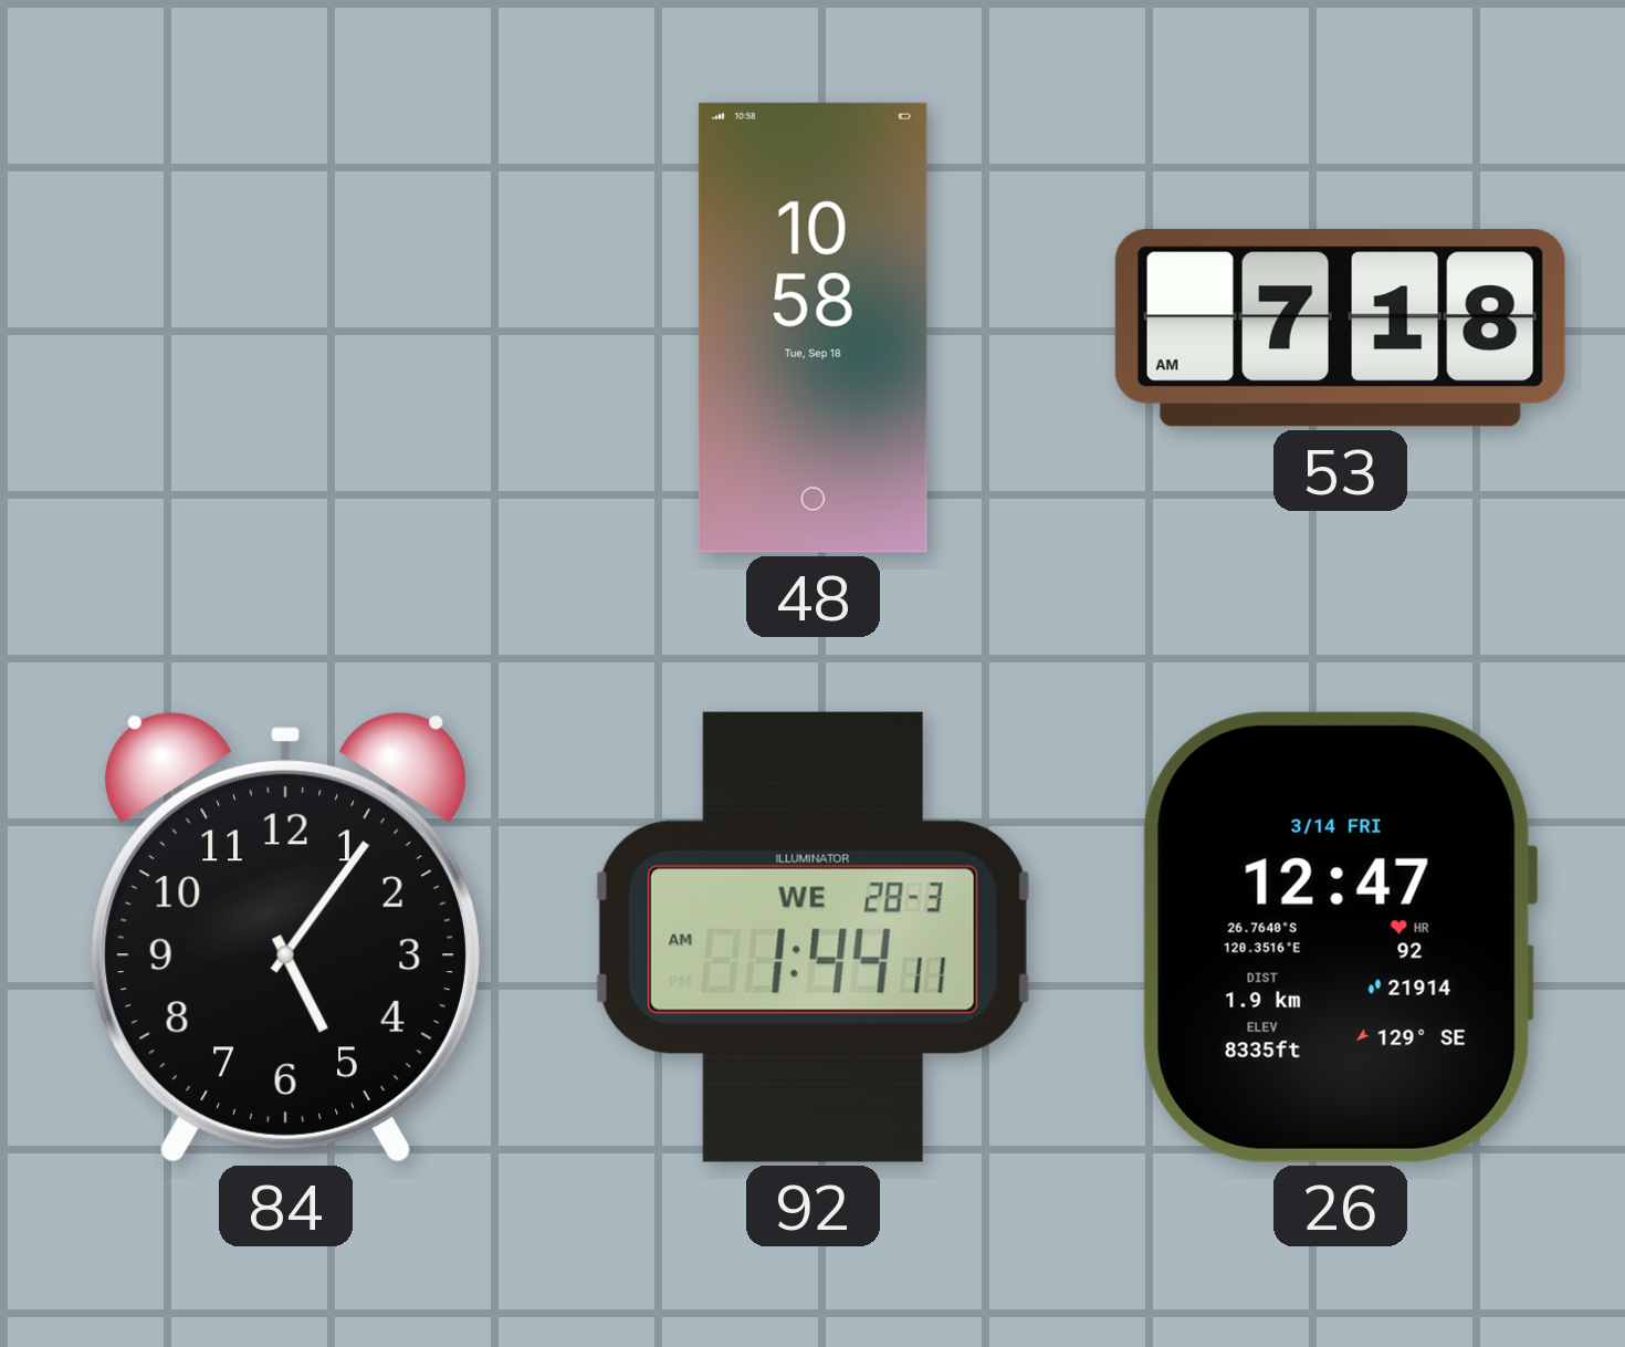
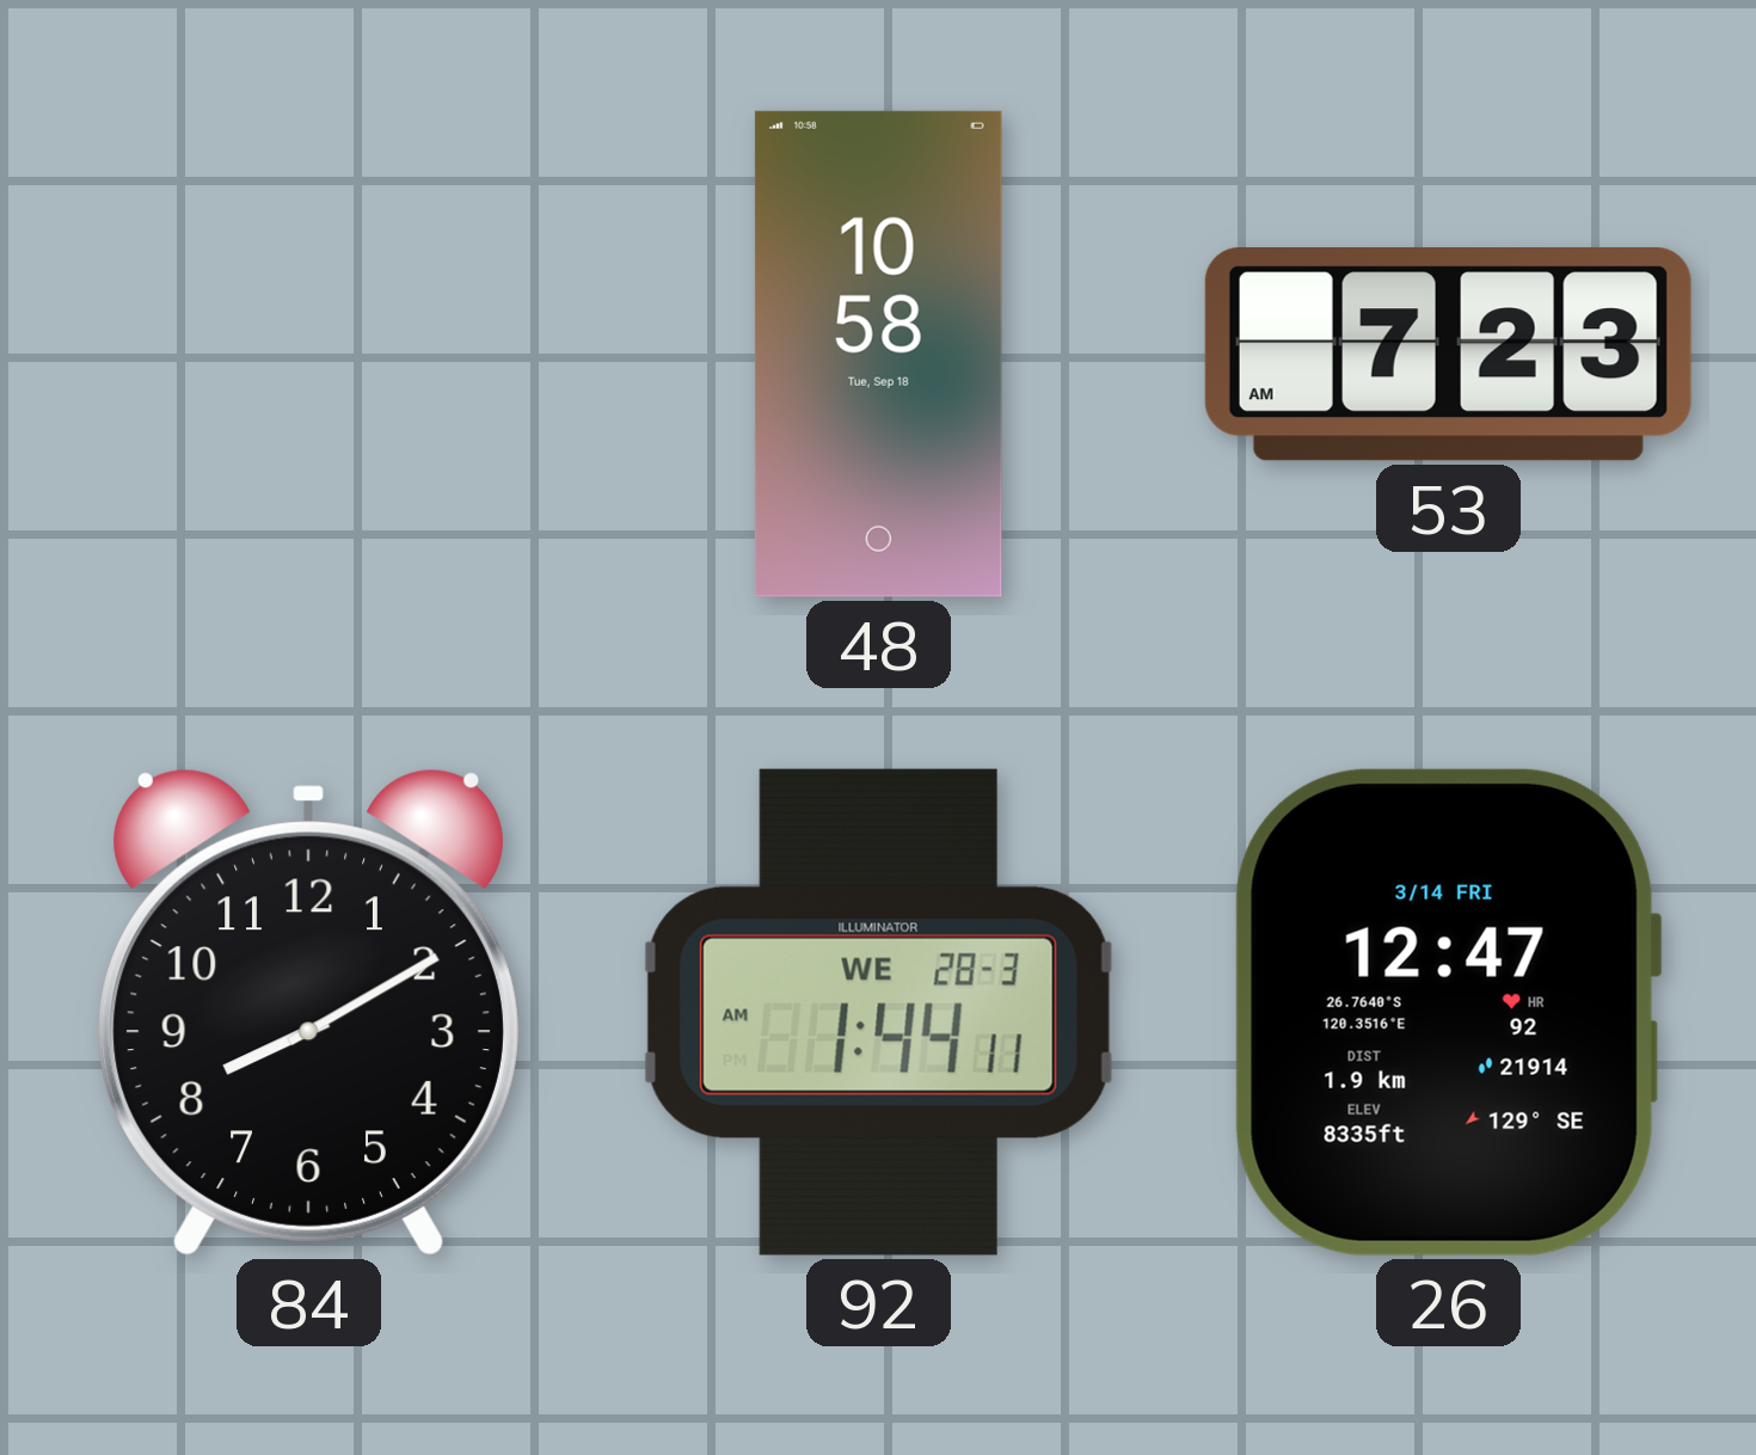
53: 7:18 -> 7:23 (1448, 355)
84: 5:06 -> 8:10 (308, 1012)
